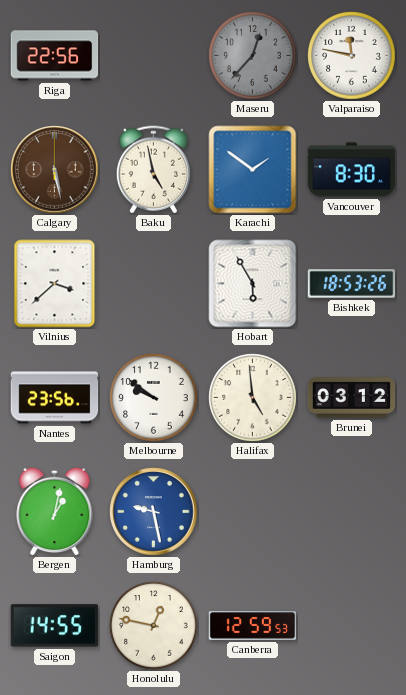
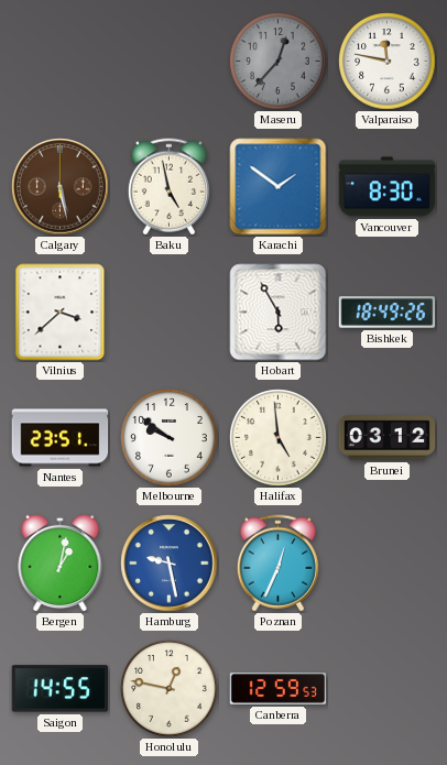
Riga: 22:56 -> none (55, 56)
Bishkek: 18:53 -> 18:49 (388, 313)
Nantes: 23:56 -> 23:51 (61, 438)
Poznan: none -> 12:34 (277, 564)
